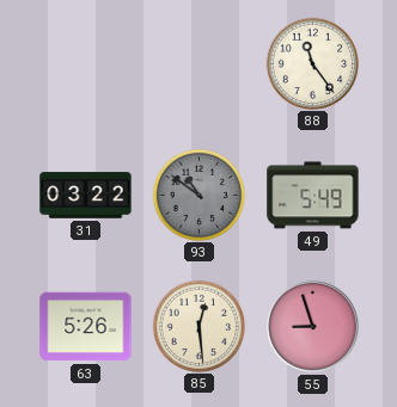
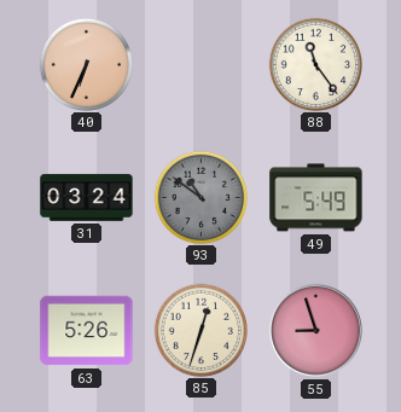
40: none -> 6:34 (86, 64)
31: 03:22 -> 03:24 (87, 198)
85: 12:29 -> 12:33 (200, 330)
